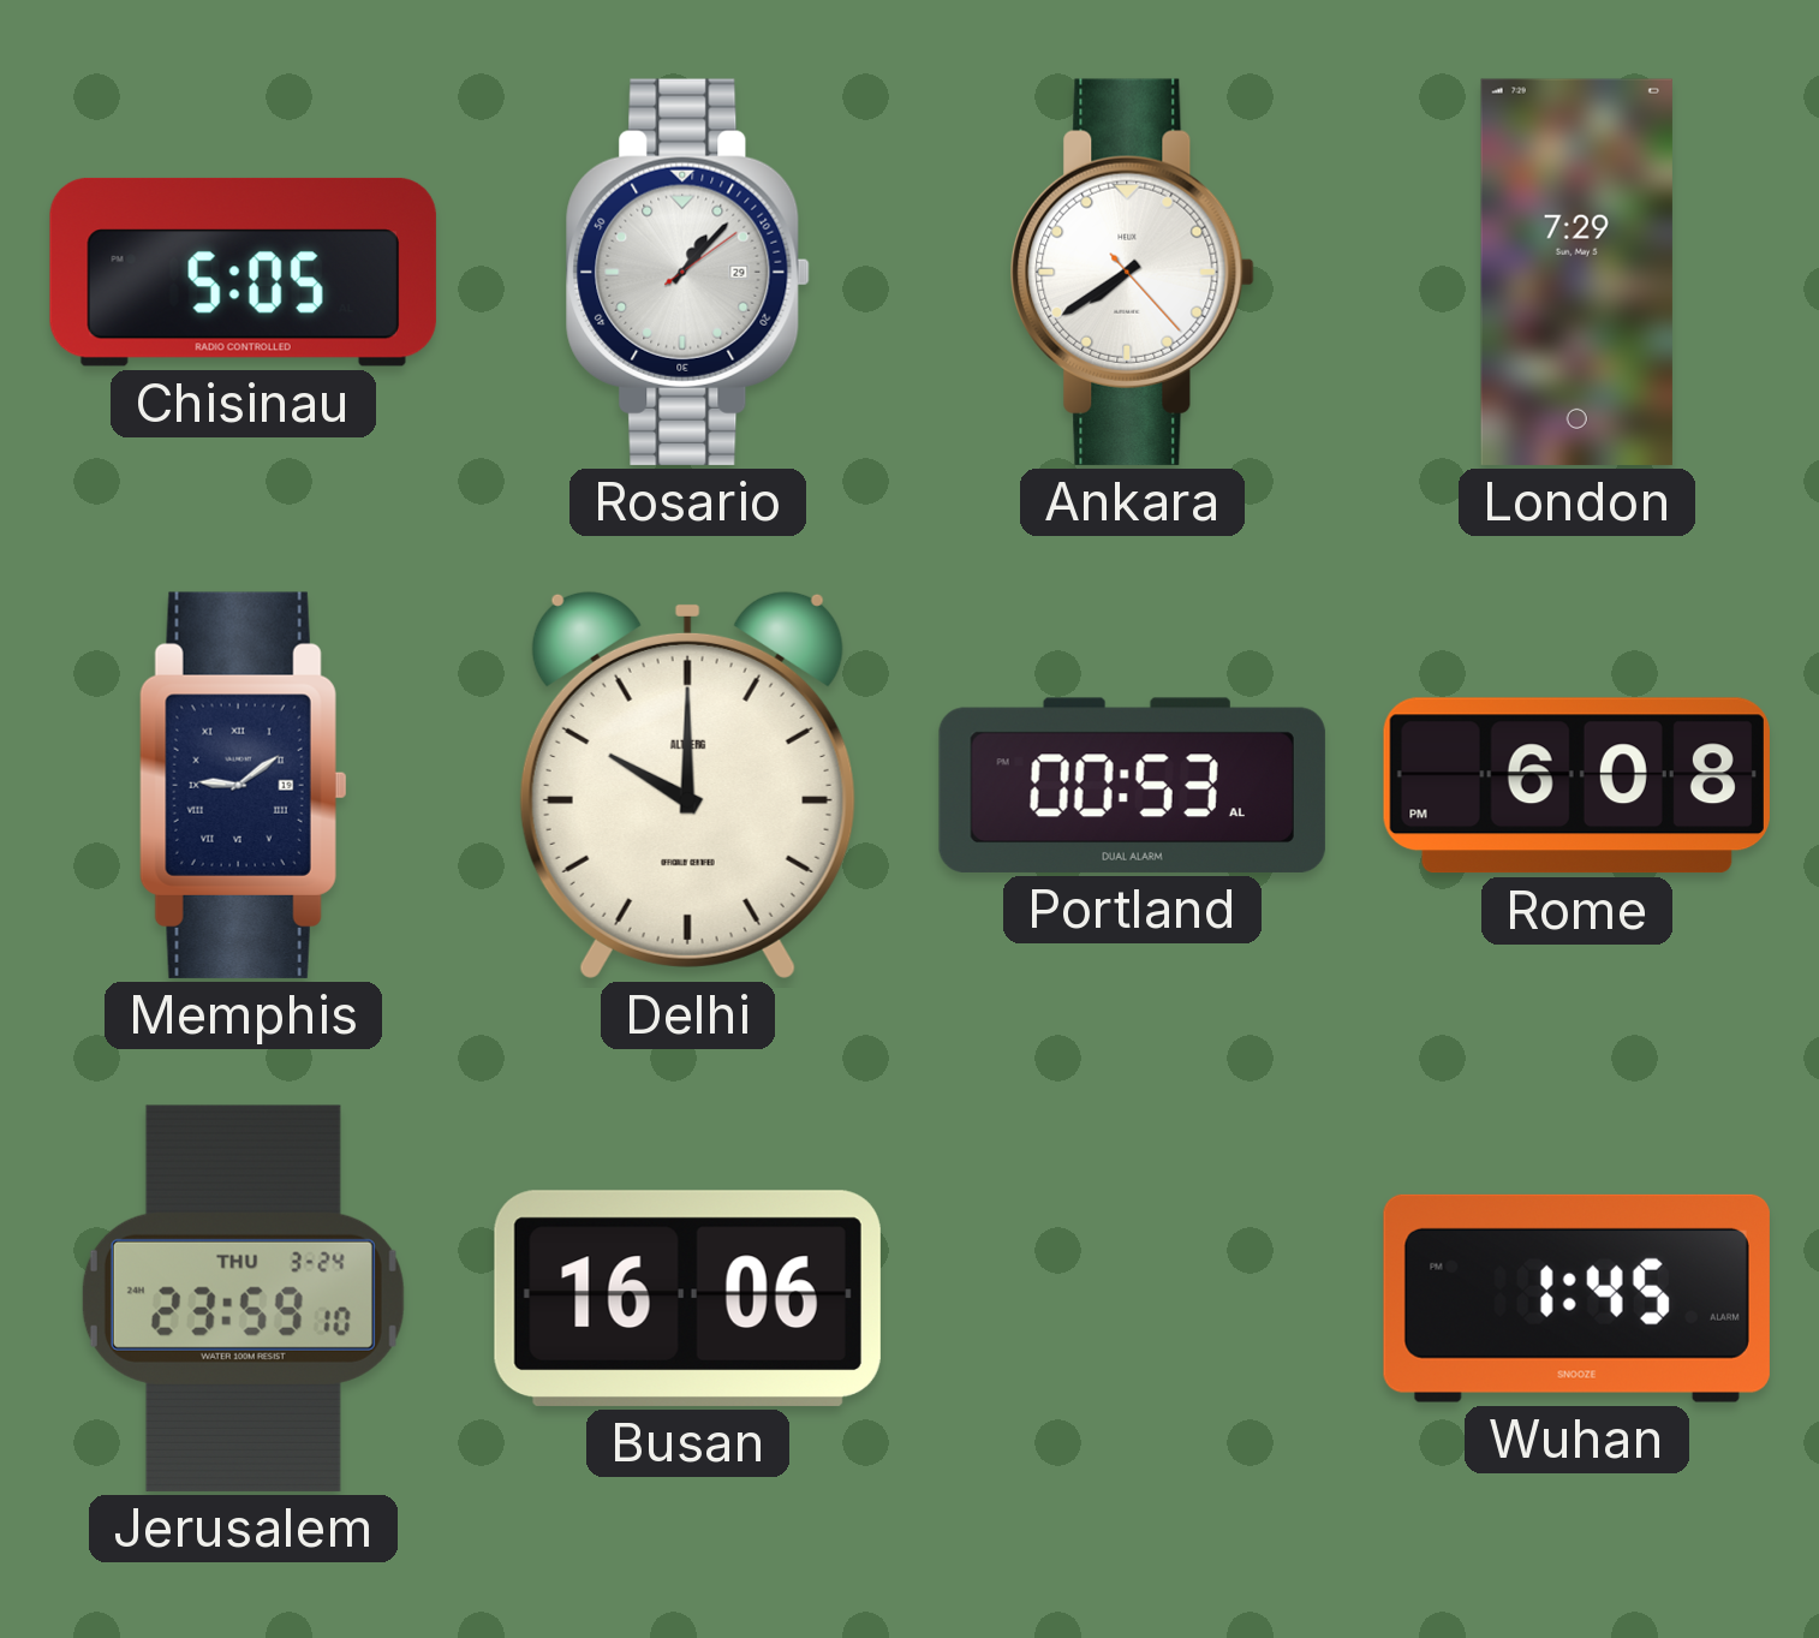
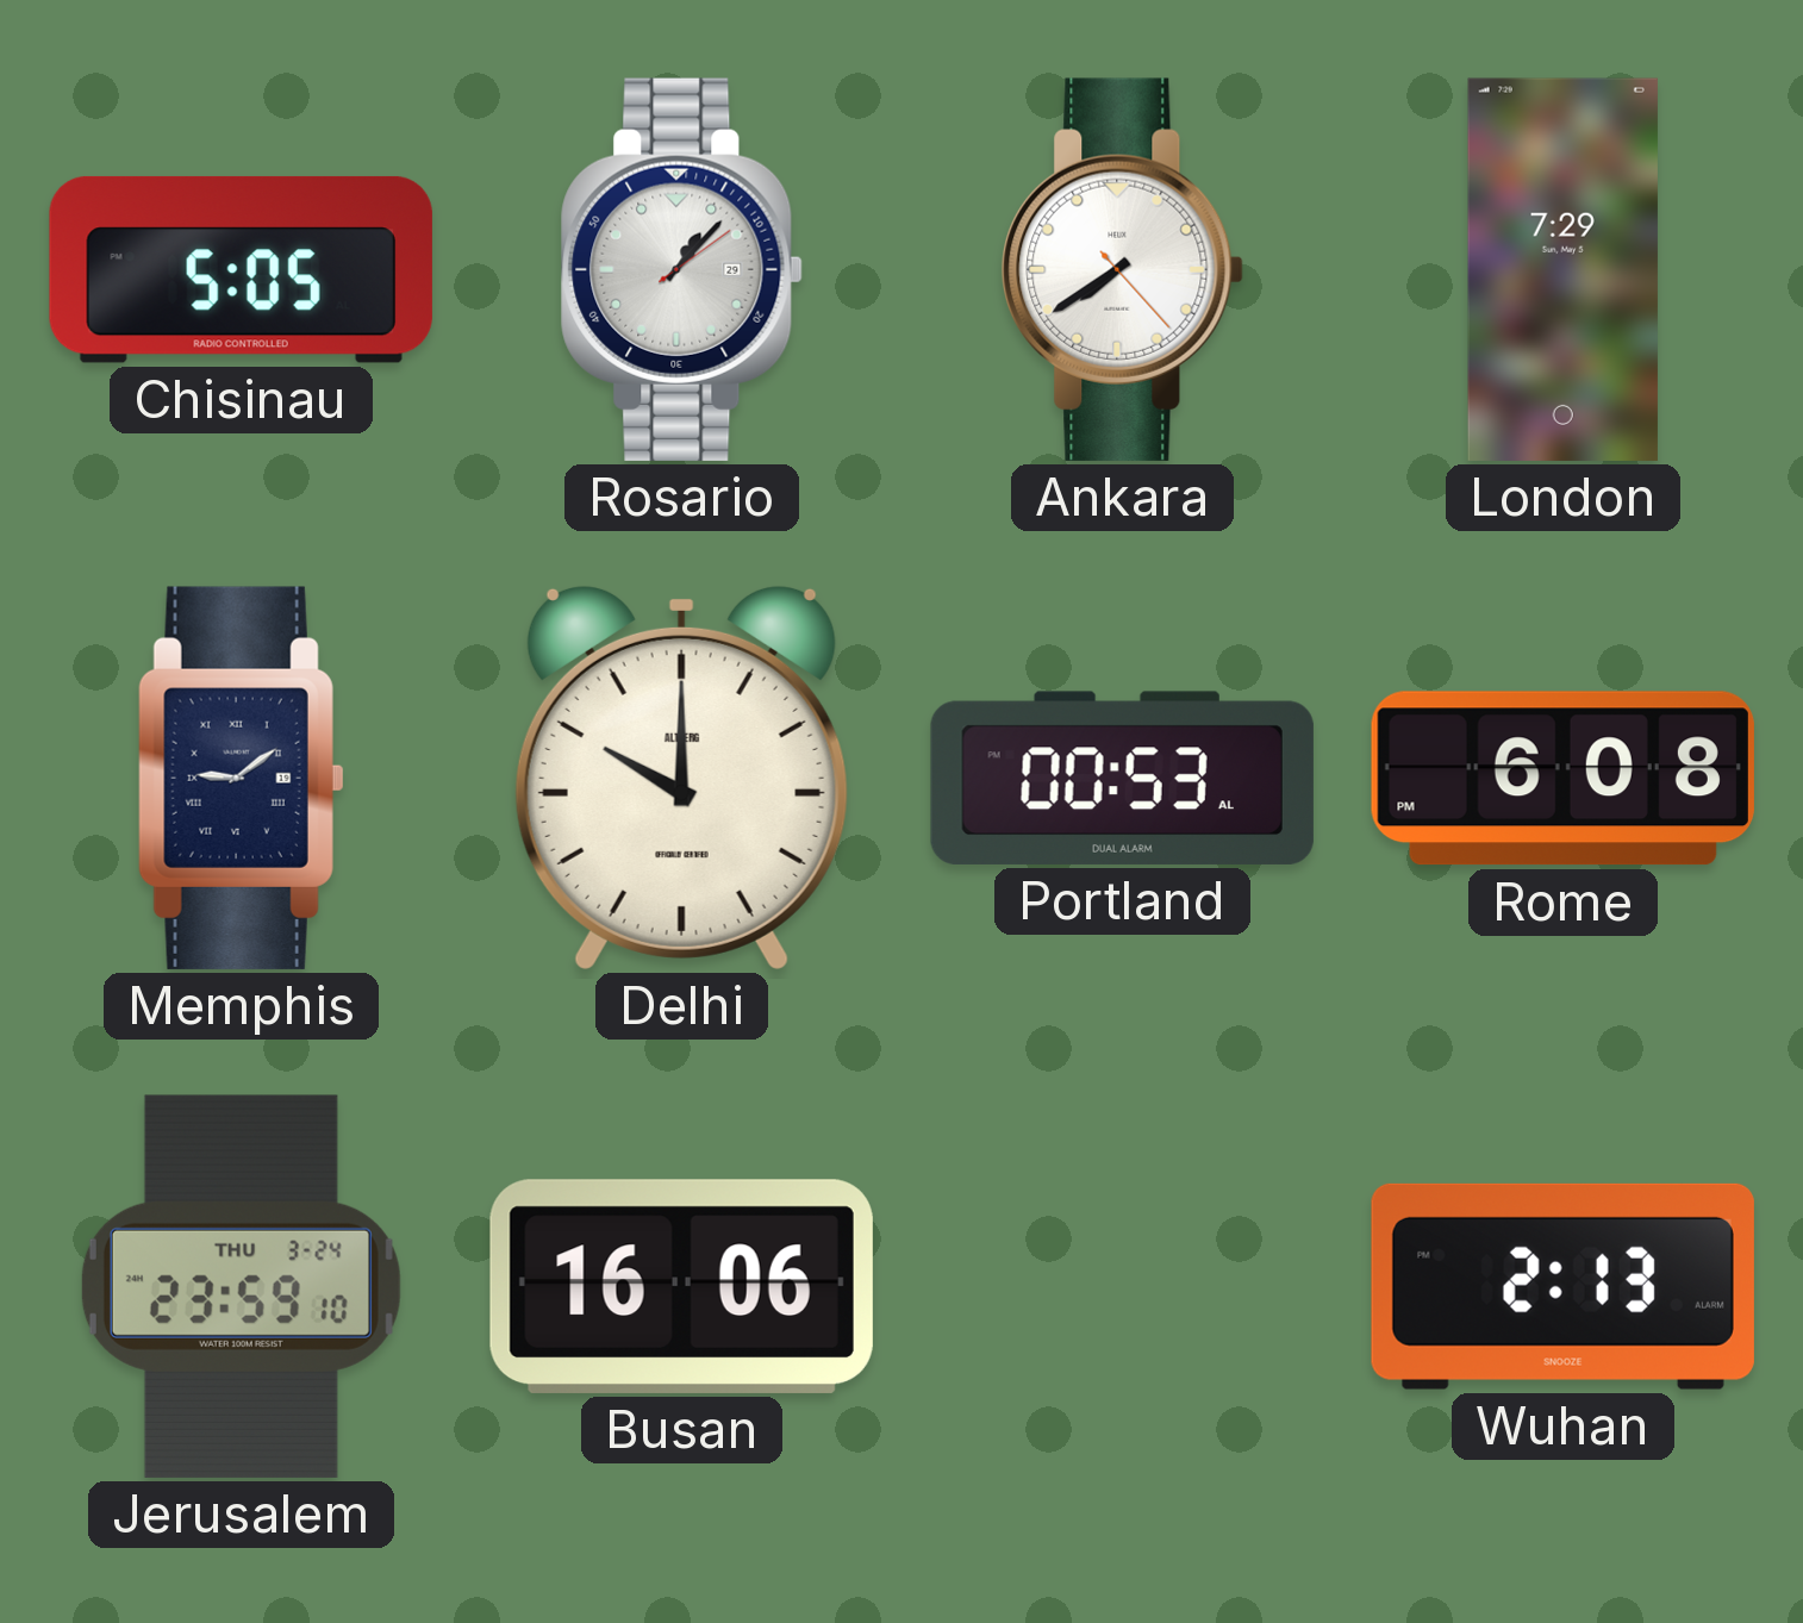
Wuhan: 1:45 -> 2:13 (1562, 1286)
